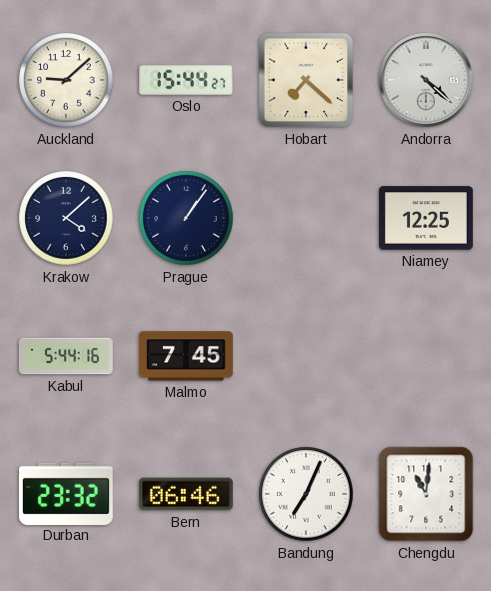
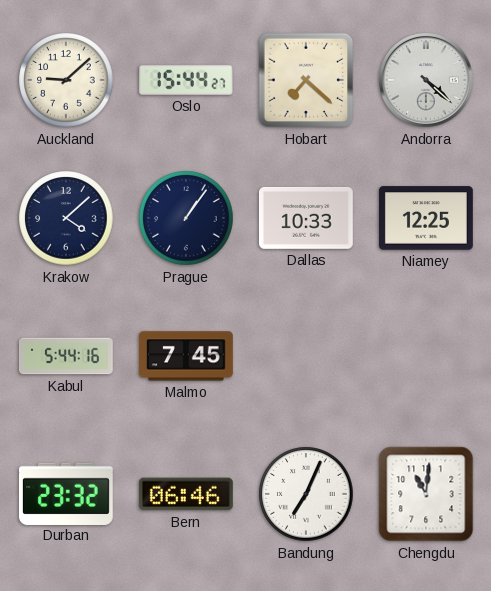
Dallas: none -> 10:33 (306, 218)
